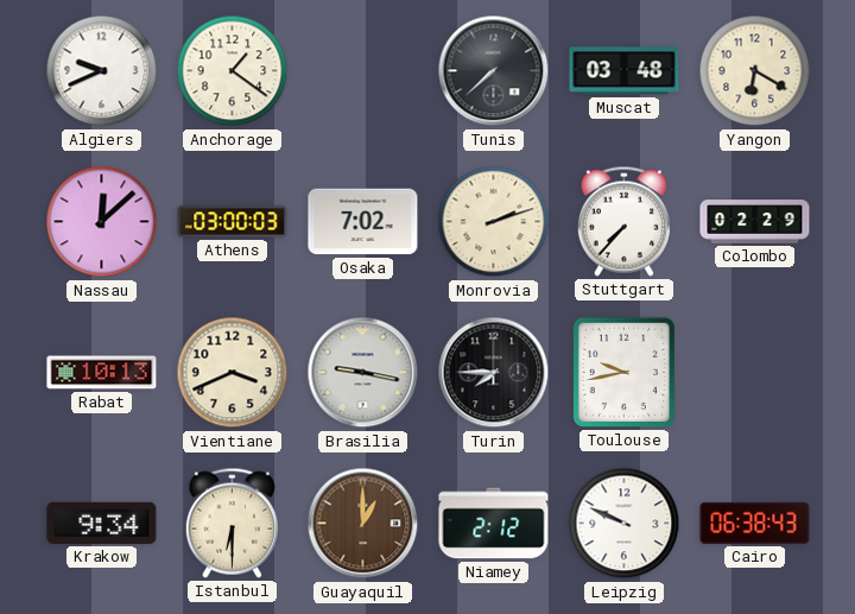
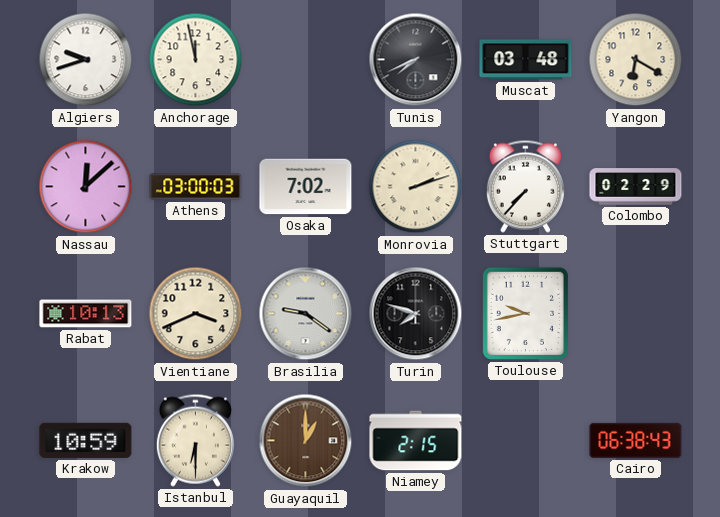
Algiers: 9:41 -> 9:42 (86, 60)
Anchorage: 1:21 -> 11:58 (196, 60)
Tunis: 7:38 -> 7:41 (416, 60)
Brasilia: 9:17 -> 9:21 (306, 314)
Turin: 7:45 -> 7:48 (416, 314)
Krakow: 9:34 -> 10:59 (86, 440)
Niamey: 2:12 -> 2:15 (416, 441)
Leipzig: 9:49 -> none (625, 524)
